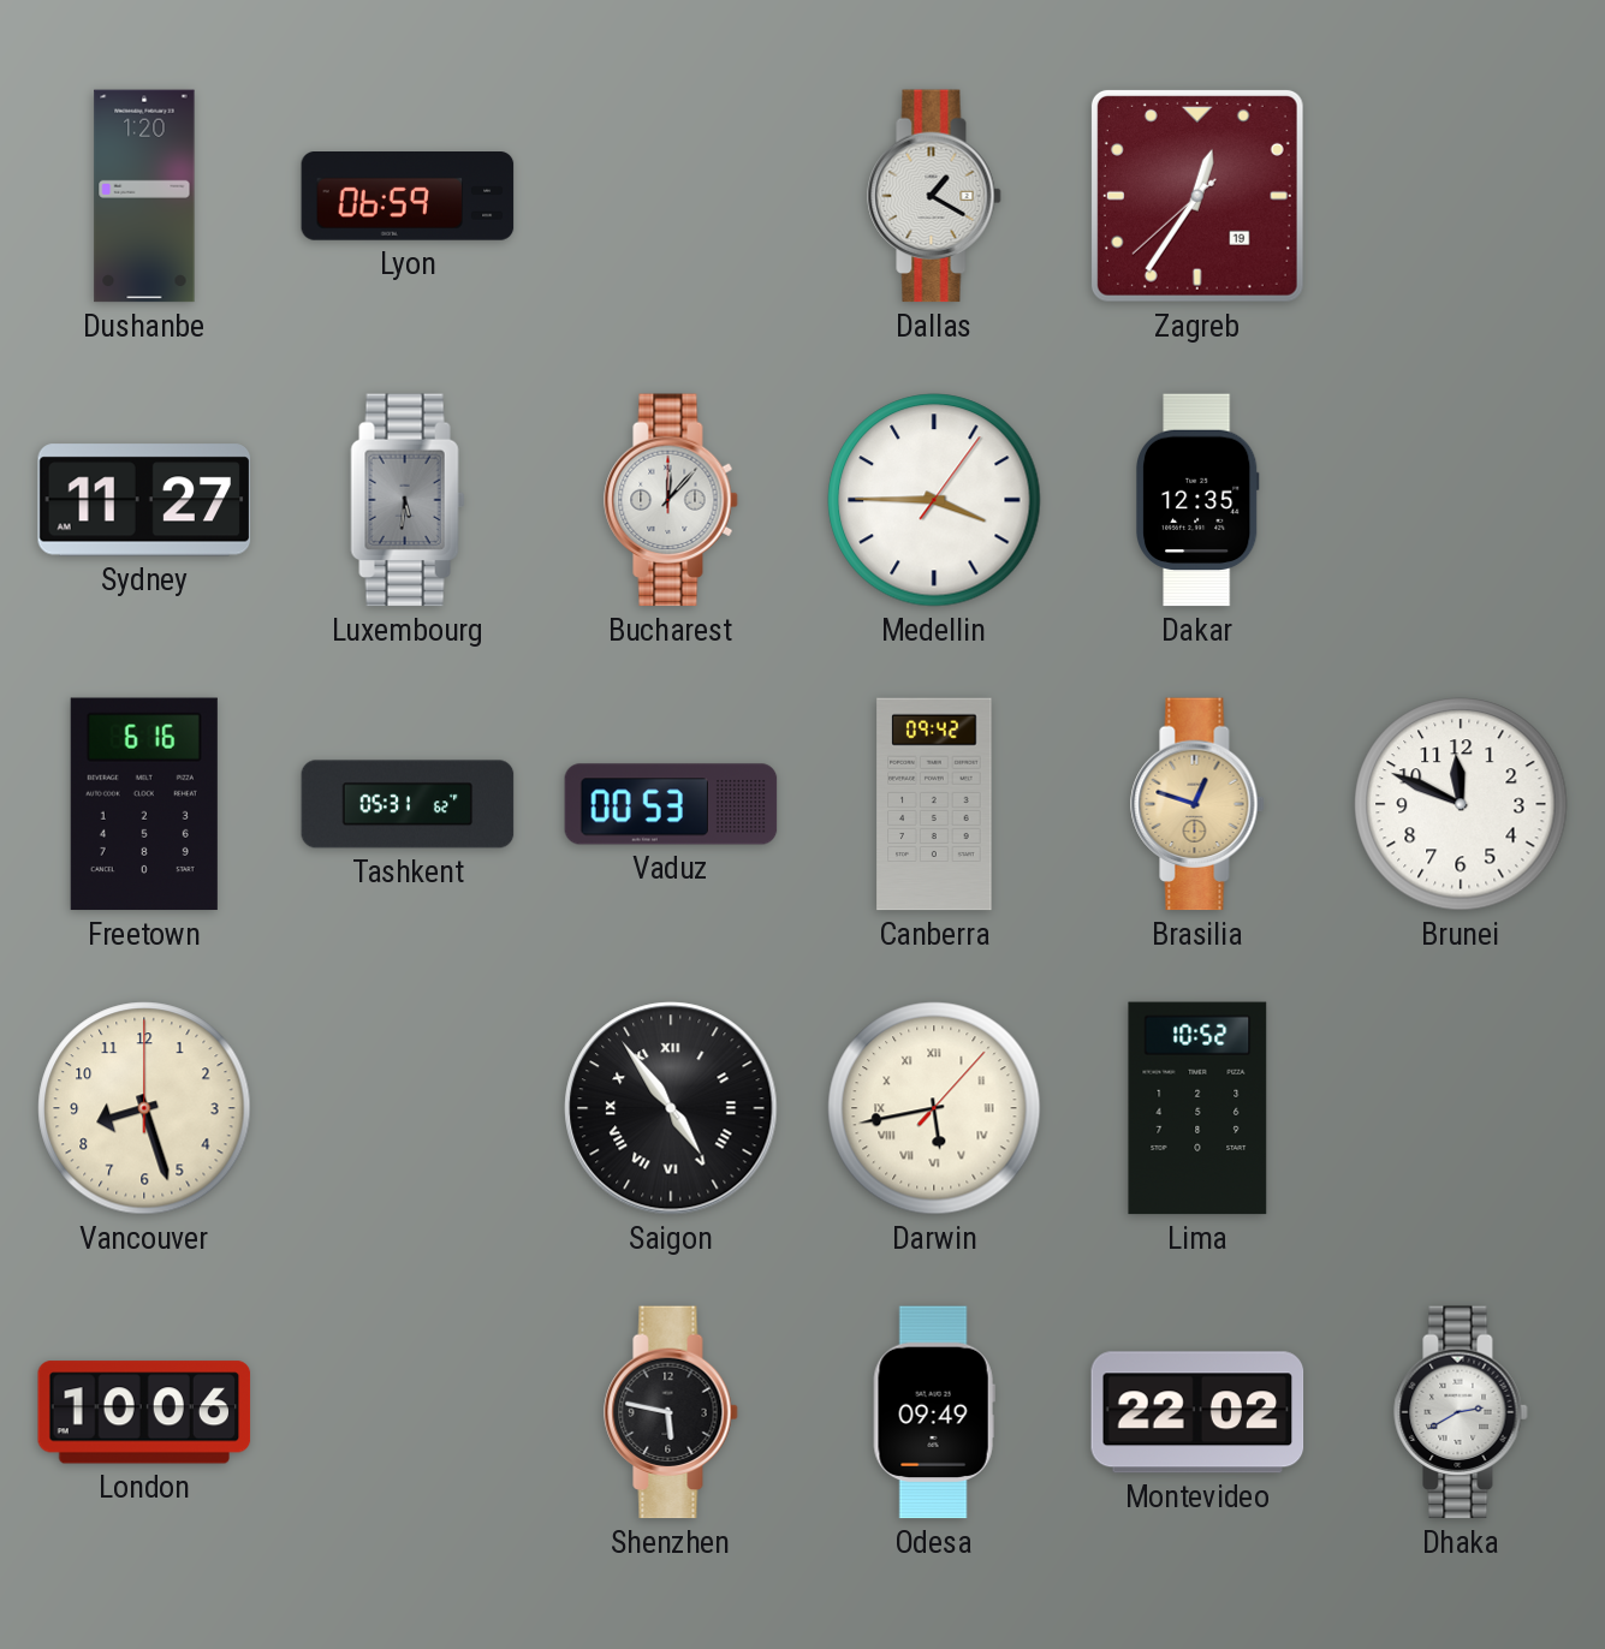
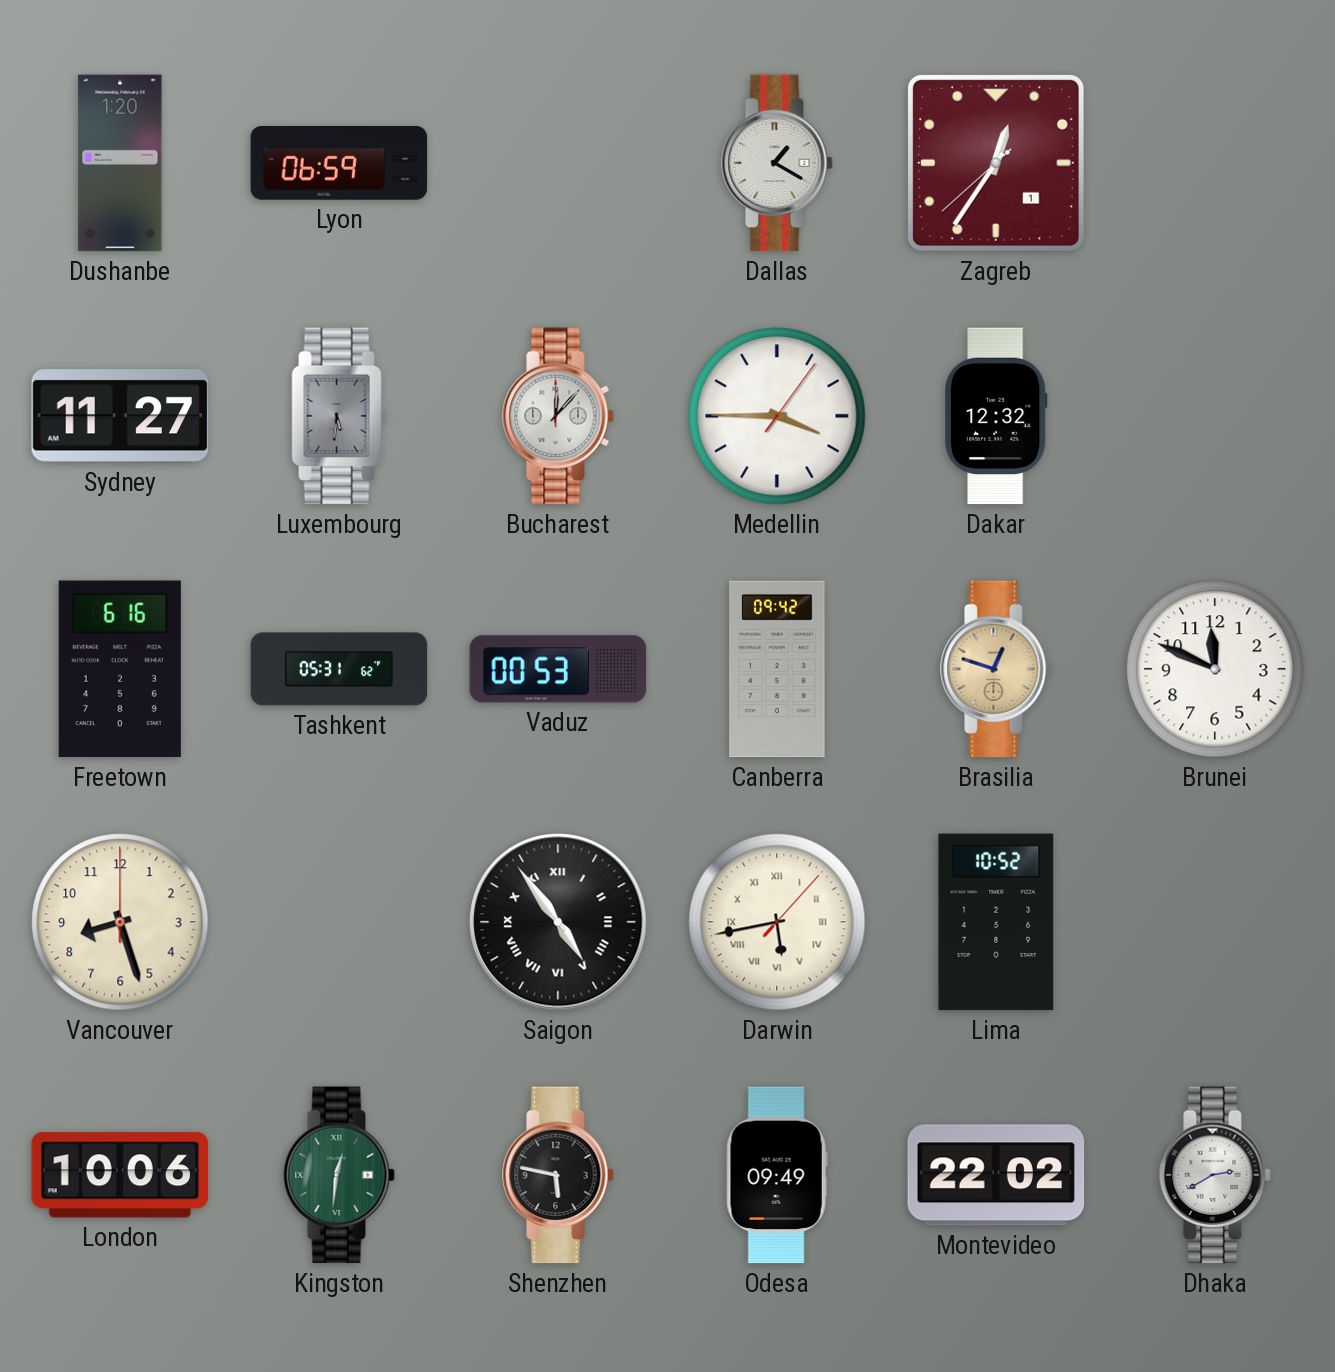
Zagreb date: 19 -> 1 (996, 163)
Dakar: 12:35 -> 12:32 (997, 416)
Kingston: none -> 12:31 (339, 1175)
